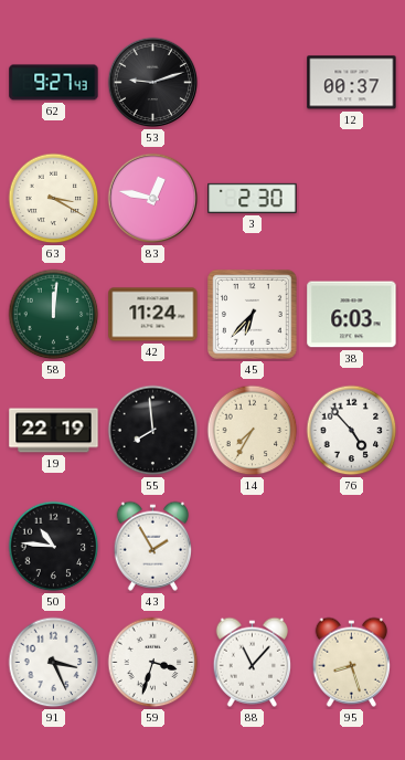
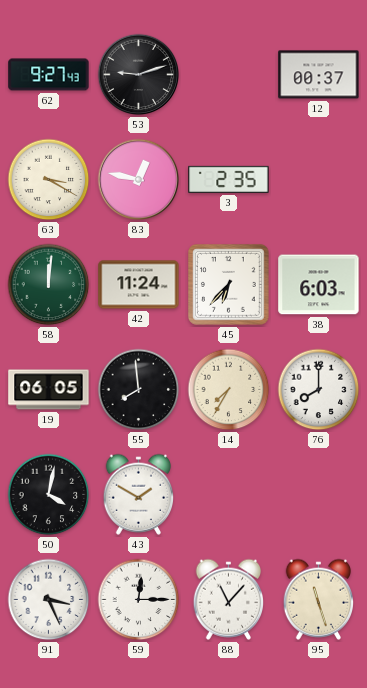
3: 2:30 -> 2:35 (229, 179)
19: 22:19 -> 06:05 (49, 390)
76: 4:53 -> 8:00 (319, 390)
50: 10:46 -> 4:02 (49, 495)
43: 1:55 -> 1:50 (139, 494)
59: 3:33 -> 12:15 (139, 600)
95: 8:27 -> 11:27 (319, 599)
